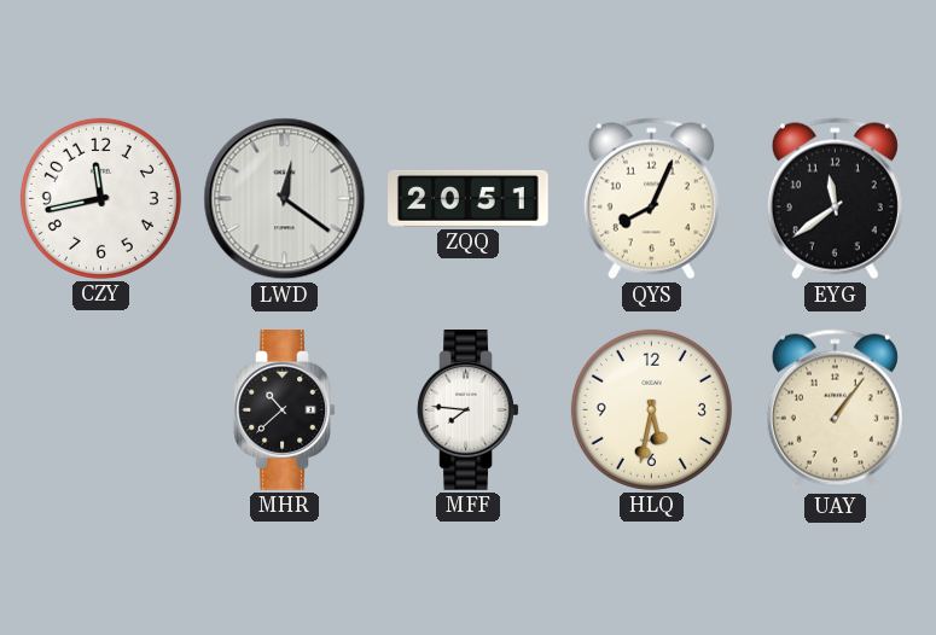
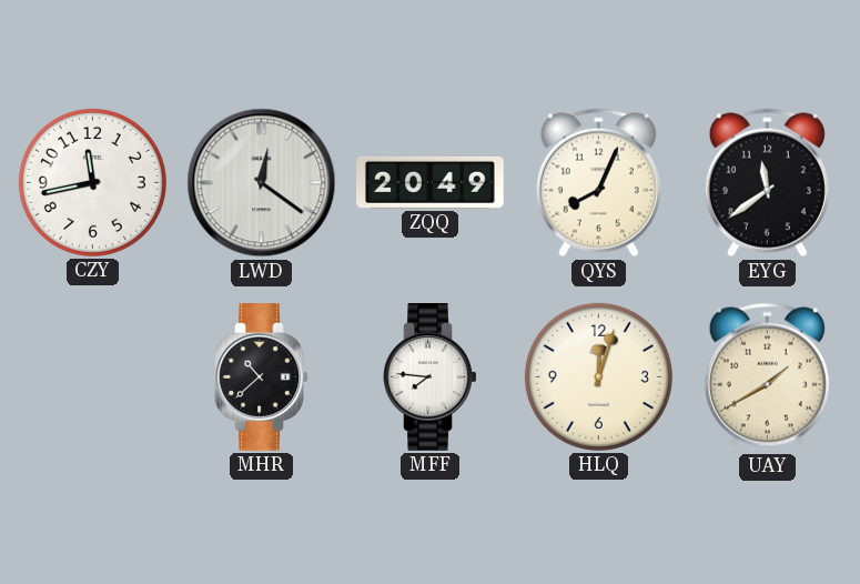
ZQQ: 20:51 -> 20:49 (431, 182)
HLQ: 5:32 -> 12:03 (598, 376)
UAY: 1:06 -> 1:40 (767, 377)
